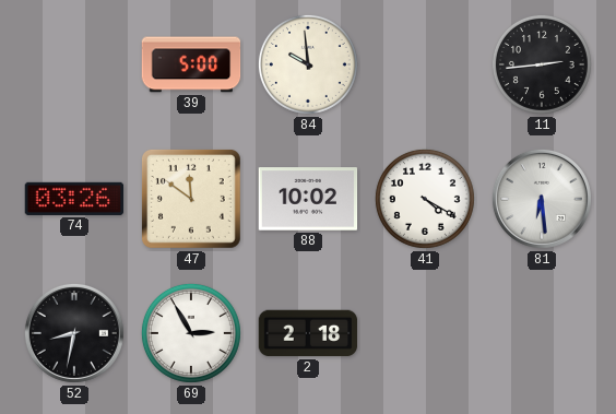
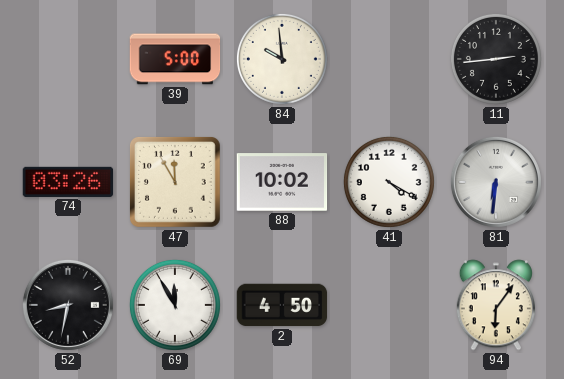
47: 11:51 -> 11:55 (175, 182)
81: 6:29 -> 6:31 (496, 182)
69: 2:55 -> 11:55 (175, 305)
2: 2:18 -> 4:50 (282, 305)
94: none -> 6:06 (496, 305)
